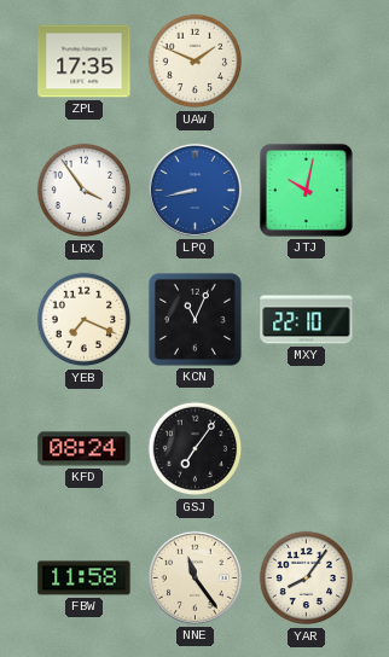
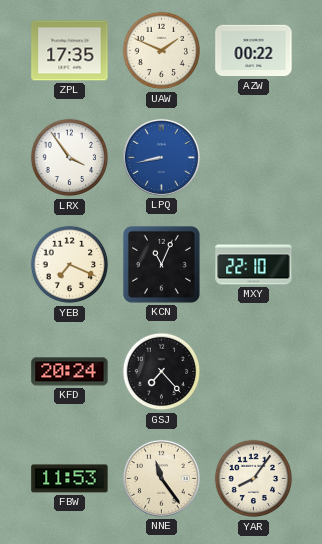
AZW: none -> 00:22 (254, 51)
JTJ: 10:02 -> none (306, 190)
KFD: 08:24 -> 20:24 (70, 372)
GSJ: 7:06 -> 7:23 (162, 372)
FBW: 11:58 -> 11:53 (70, 479)
